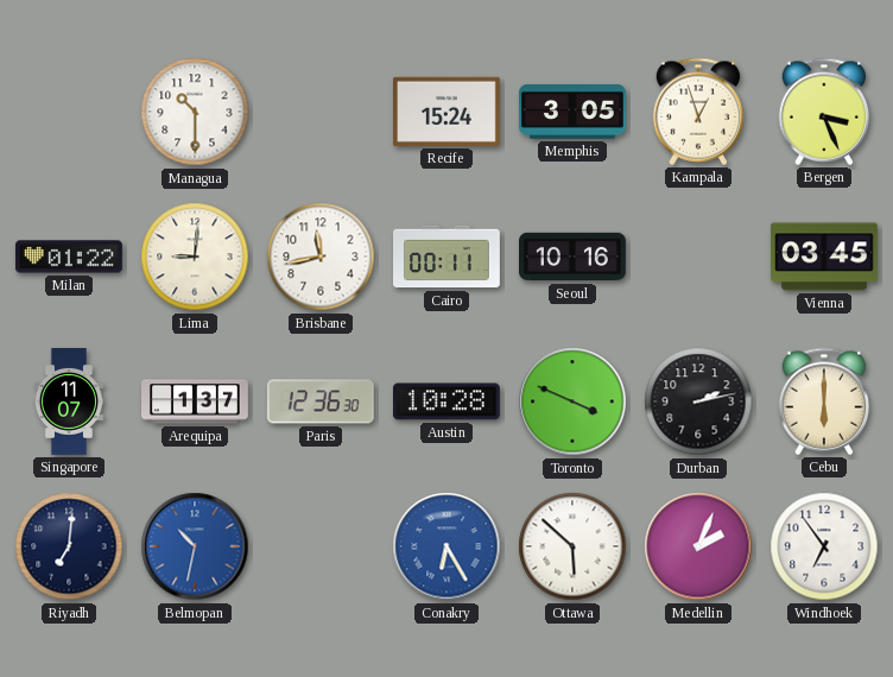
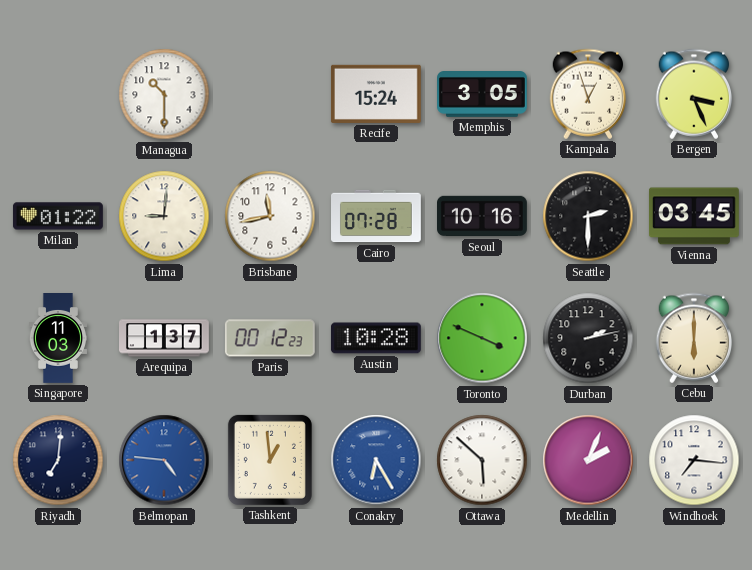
Cairo: 00:11 -> 07:28 (377, 216)
Seattle: none -> 2:30 (588, 216)
Singapore: 11:07 -> 11:03 (58, 339)
Paris: 12:36 -> 00:12 (270, 338)
Belmopan: 10:32 -> 4:46 (164, 460)
Tashkent: none -> 12:59 (270, 460)
Windhoek: 6:54 -> 7:16 (694, 460)
